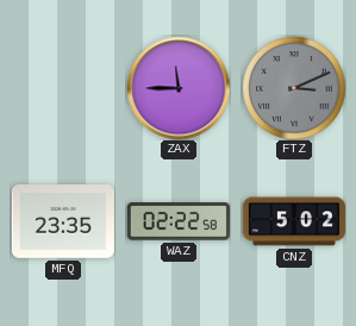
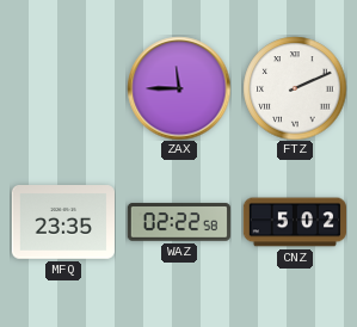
FTZ: 3:11 -> 2:11 (295, 88)
FTZ dial: grey -> white (295, 88)
